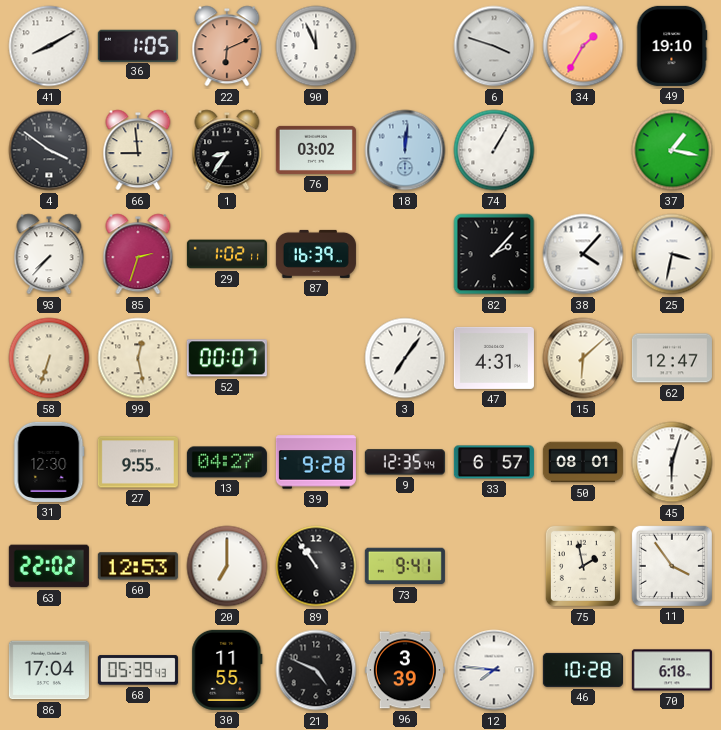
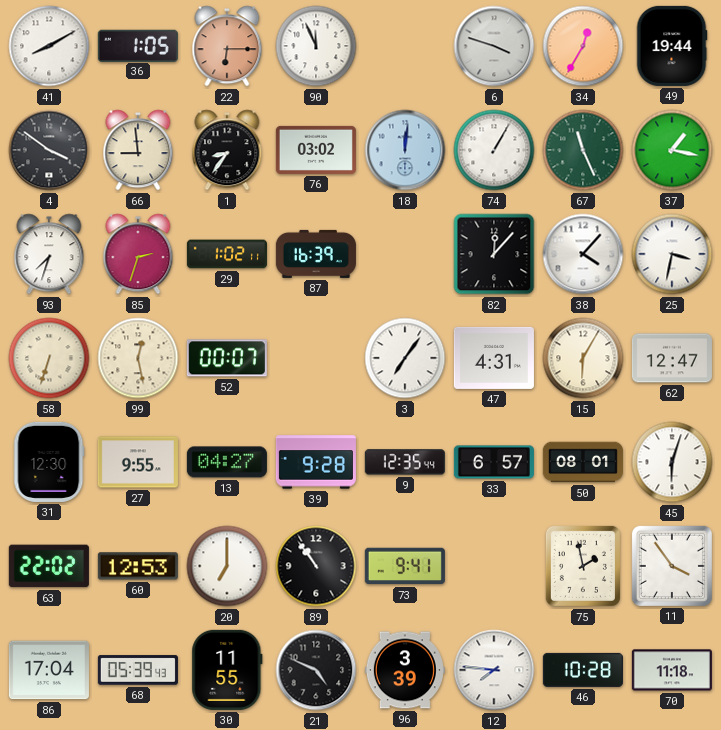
22: 6:11 -> 6:15 (227, 46)
34: 1:35 -> 12:35 (583, 46)
49: 19:10 -> 19:44 (672, 46)
67: none -> 11:26 (583, 150)
93: 7:37 -> 7:33 (49, 254)
82: 2:07 -> 12:07 (494, 254)
15: 6:08 -> 6:05 (583, 358)
70: 6:18 -> 11:18 (672, 670)
